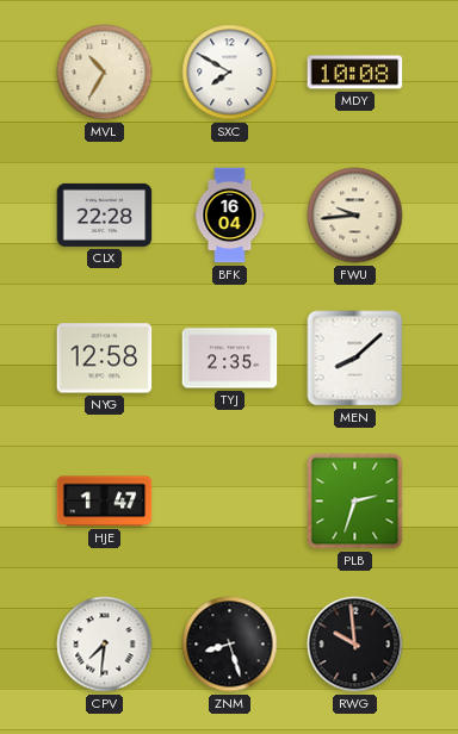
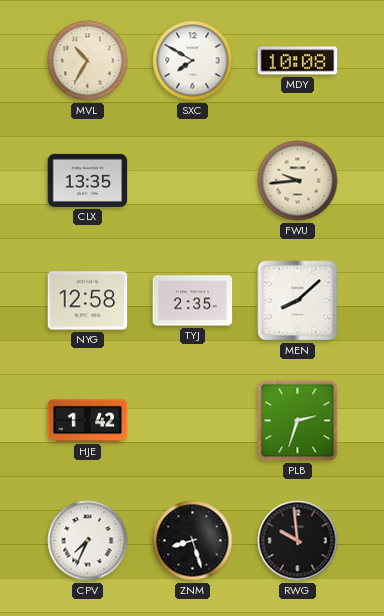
CLX: 22:28 -> 13:35 (88, 180)
BFK: 16:04 -> none (230, 216)
HJE: 1:47 -> 1:42 (88, 421)
CPV: 7:31 -> 7:34 (88, 541)
